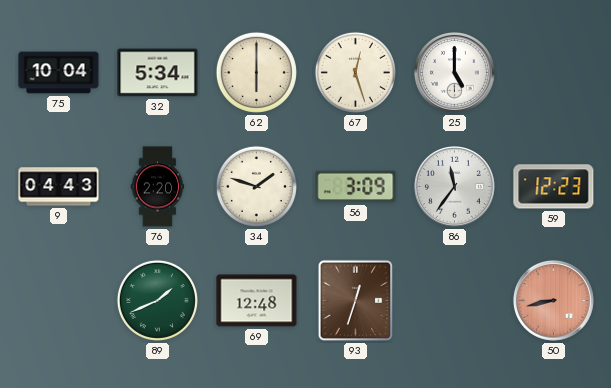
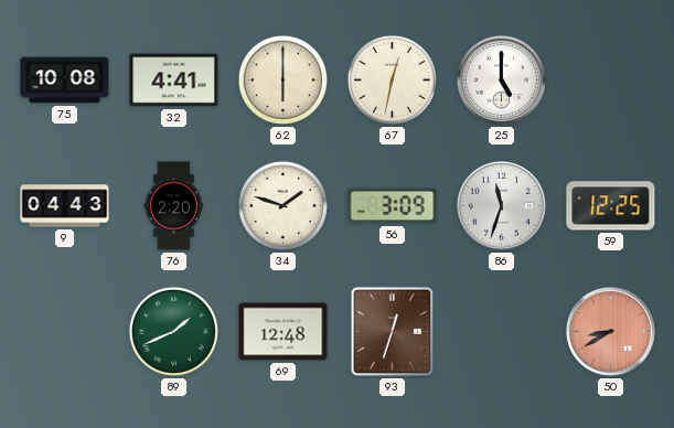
75: 10:04 -> 10:08 (65, 81)
32: 5:34 -> 4:41 (174, 81)
67: 12:27 -> 12:32 (392, 79)
86: 11:36 -> 11:33 (501, 205)
59: 12:23 -> 12:25 (611, 206)
50: 8:43 -> 8:40 (610, 331)
